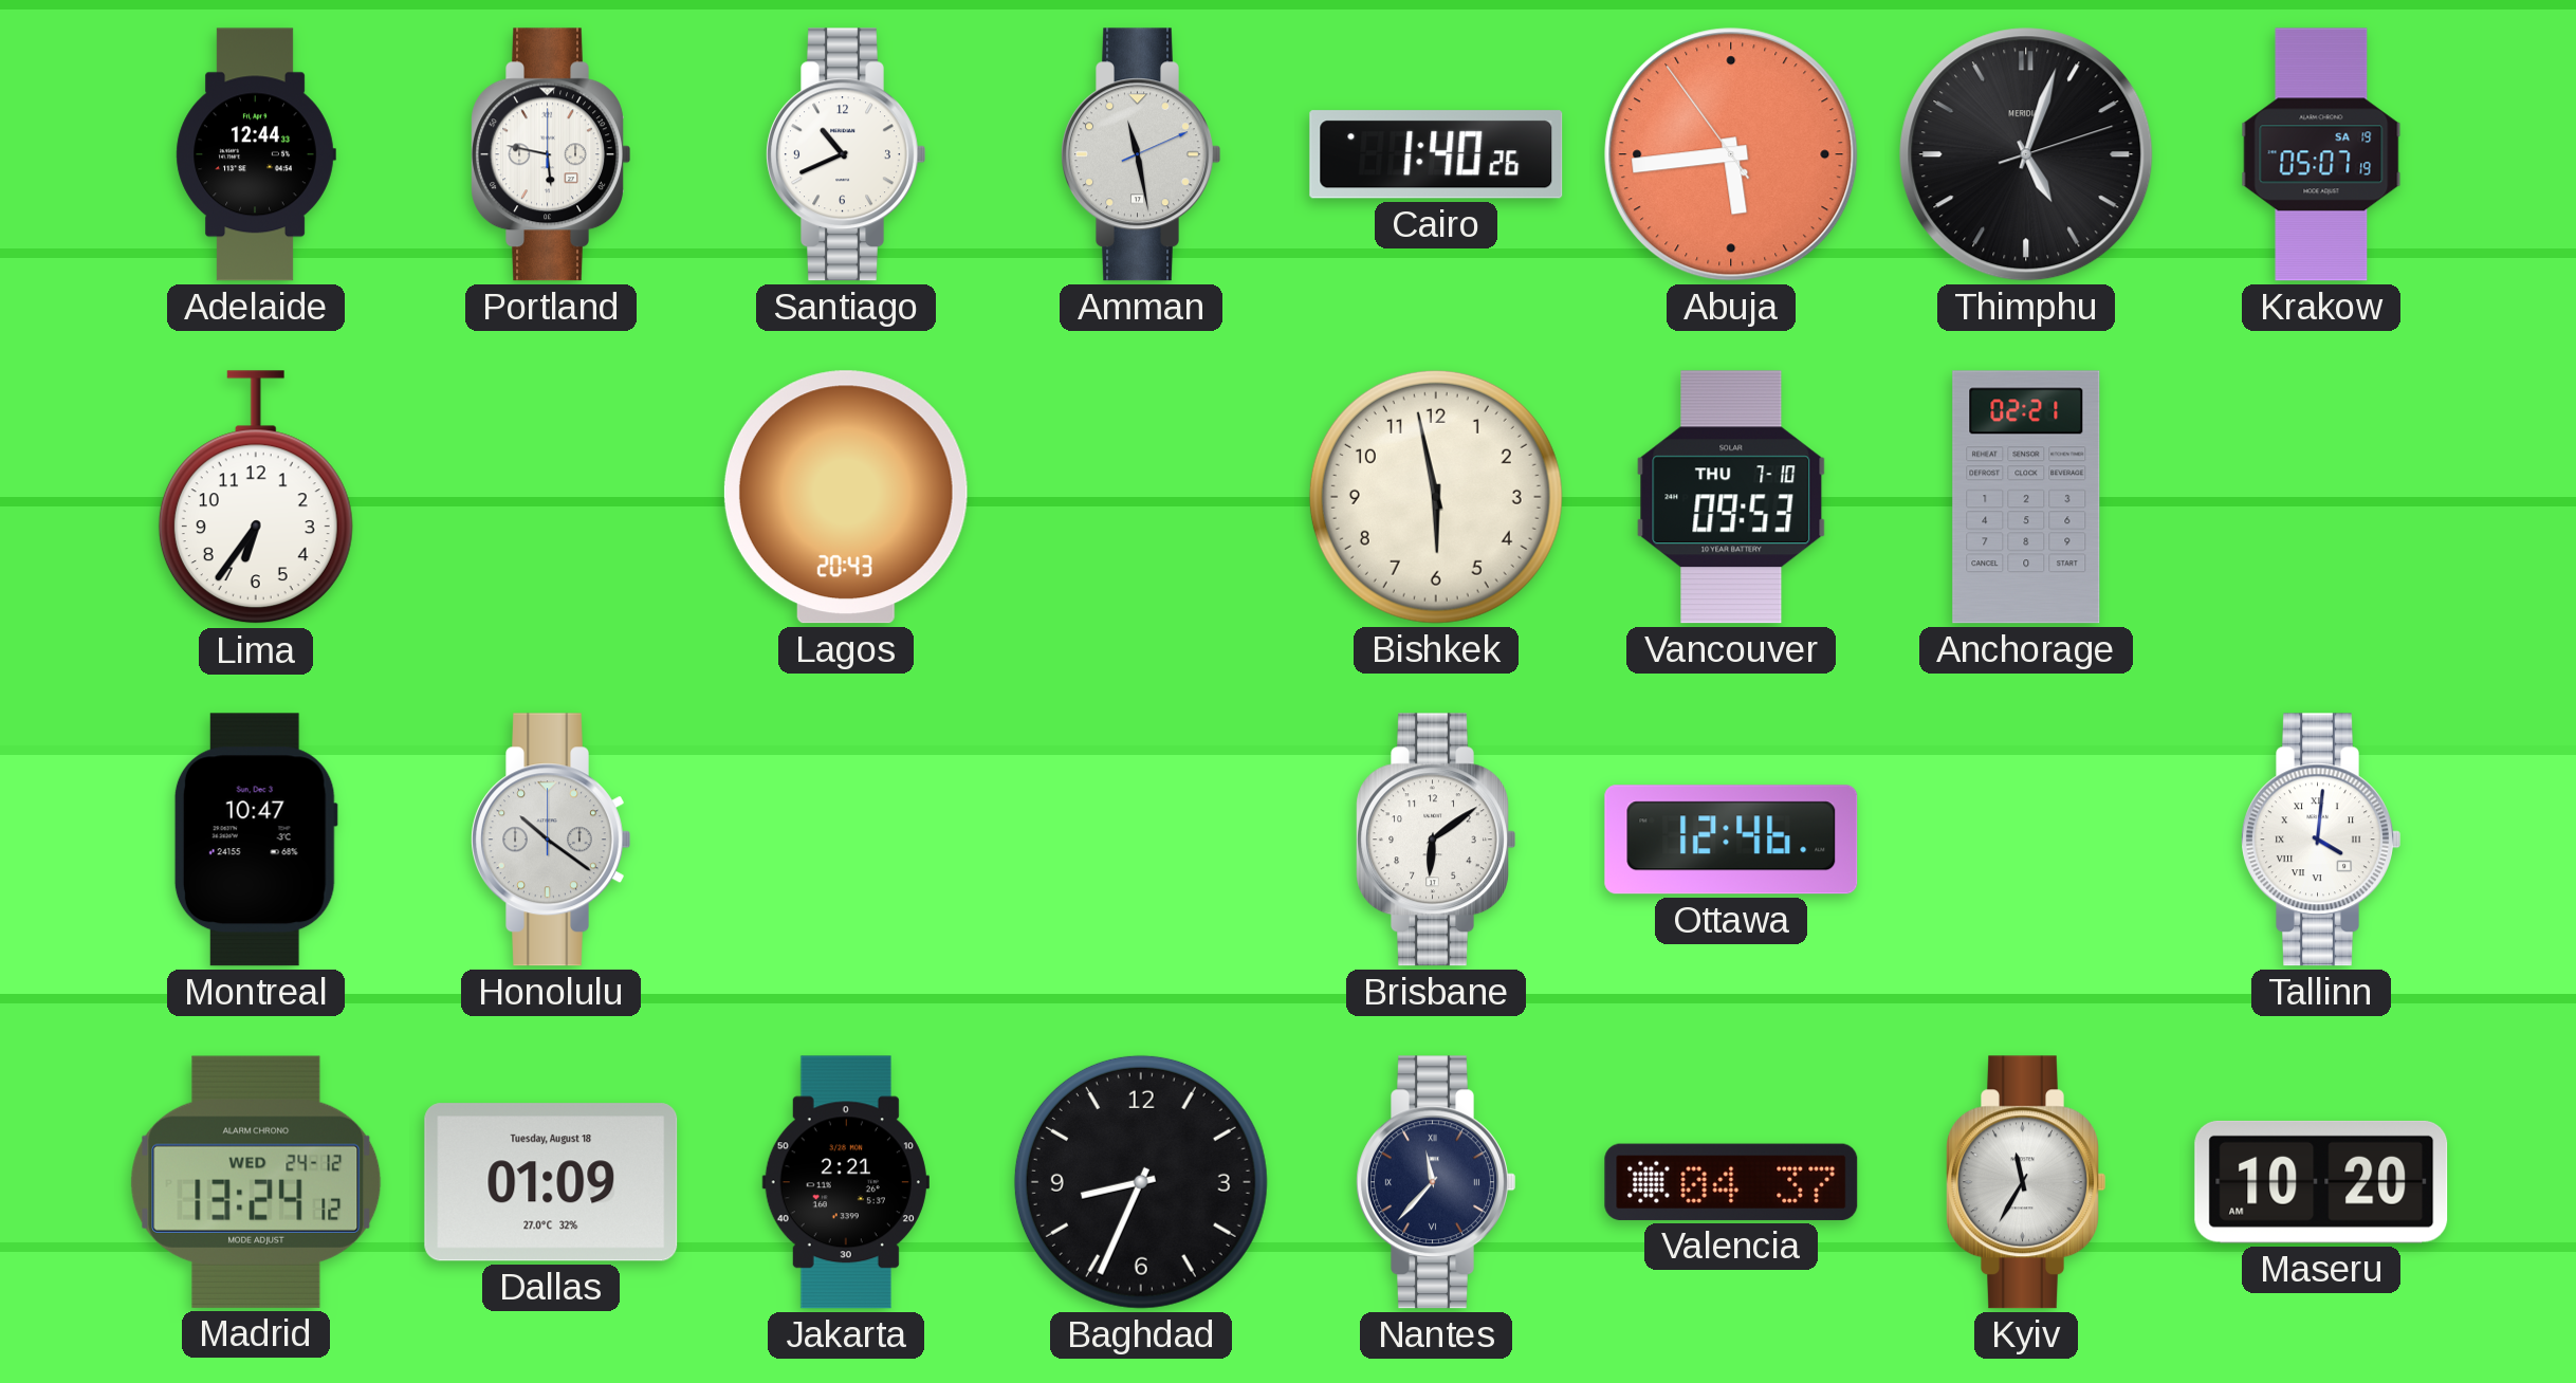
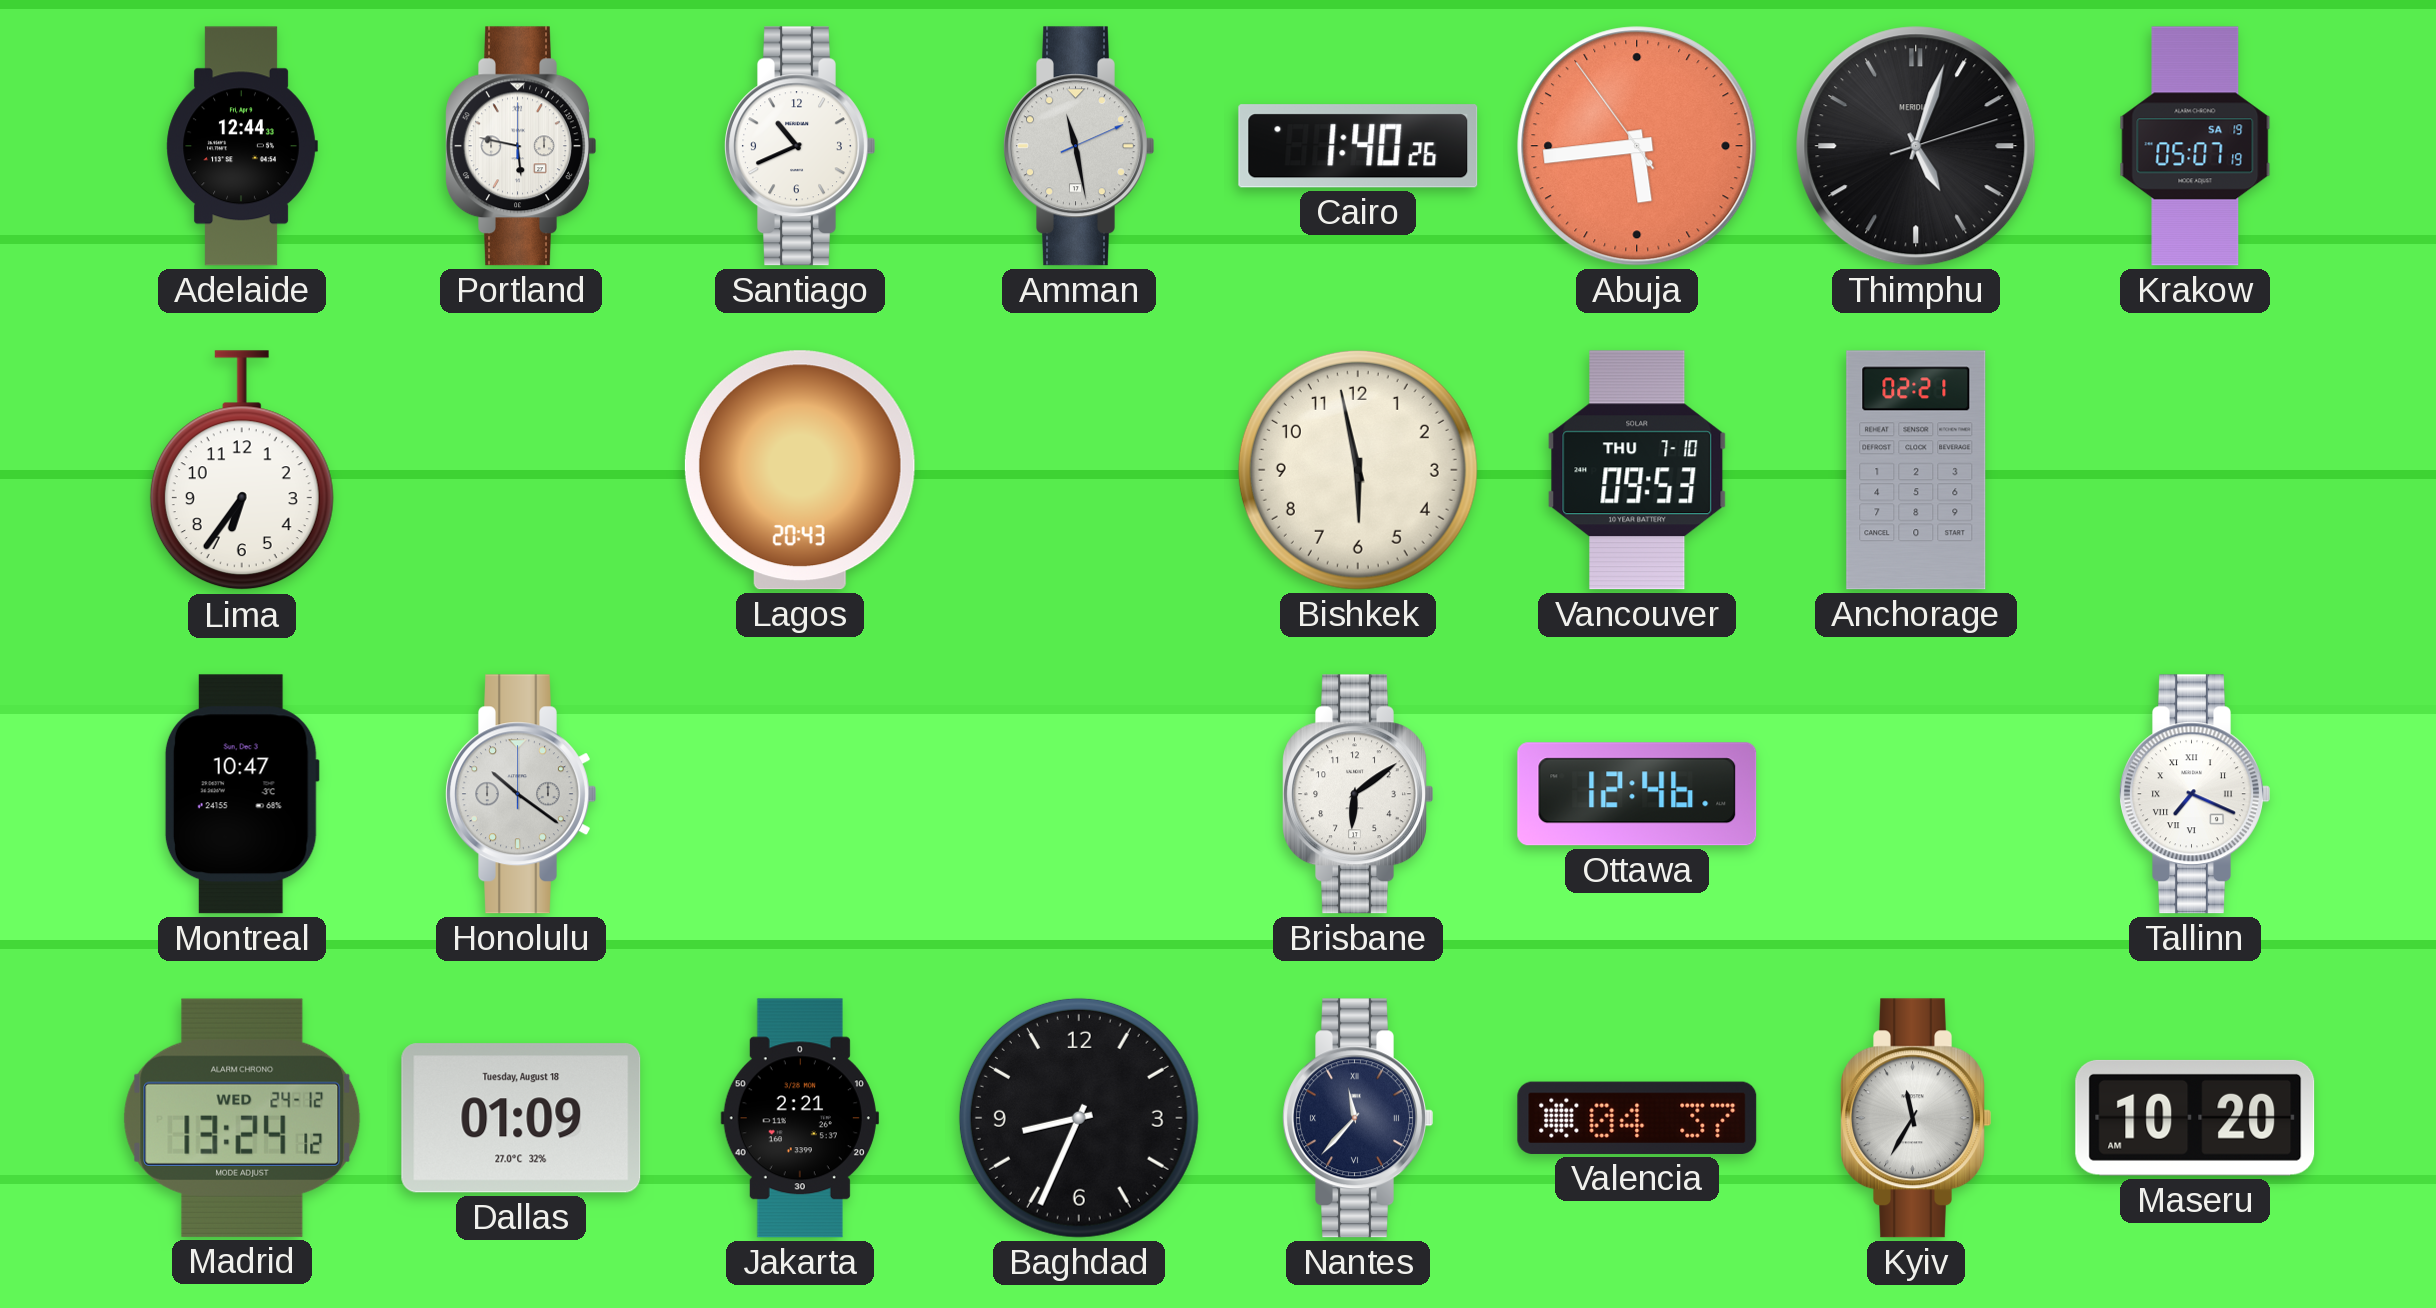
Tallinn: 4:01 -> 7:19 (2195, 794)
